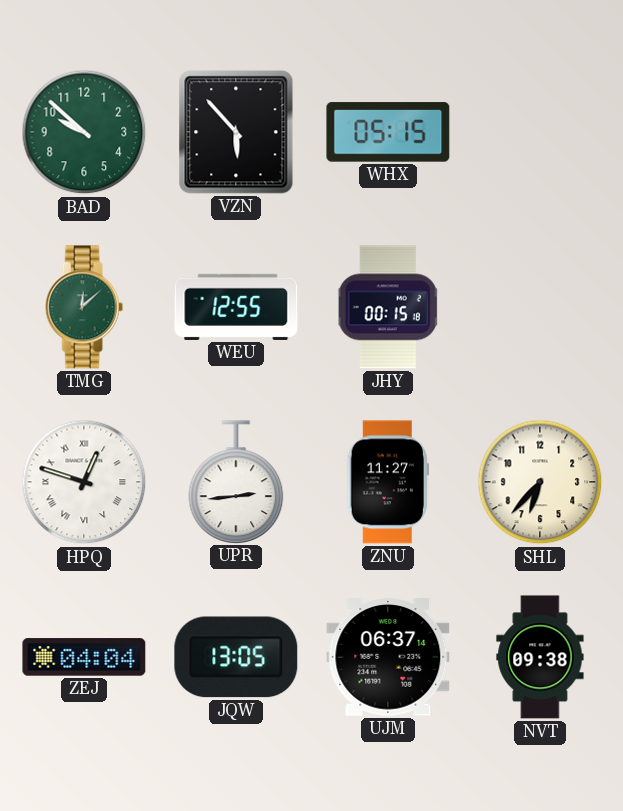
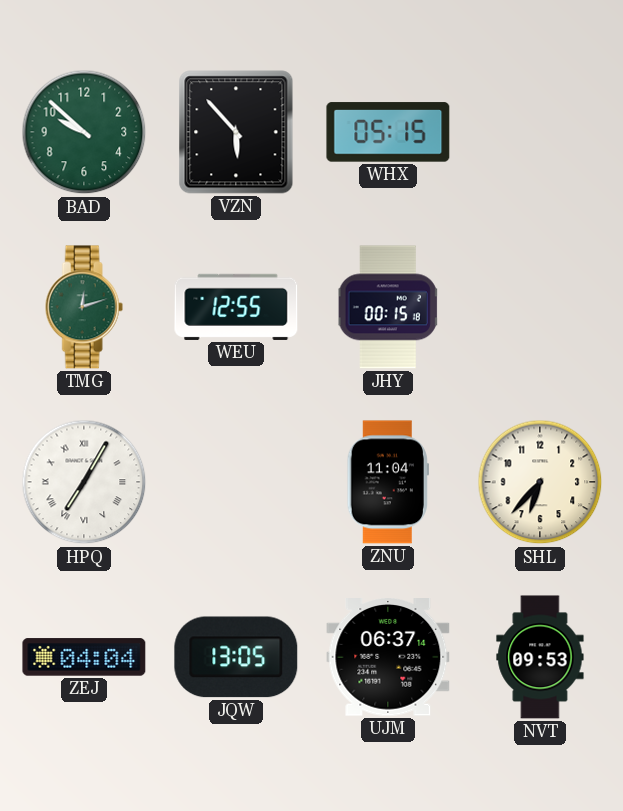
TMG: 12:08 -> 12:12 (84, 307)
HPQ: 12:48 -> 7:05 (84, 482)
UPR: 2:44 -> none (236, 482)
ZNU: 11:27 -> 11:04 (388, 482)
NVT: 09:38 -> 09:53 (540, 657)
